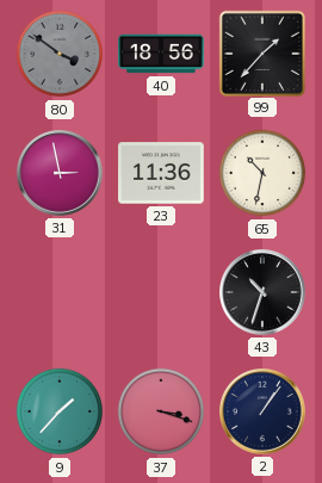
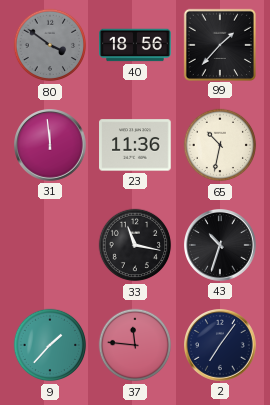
31: 2:58 -> 11:59 (51, 146)
33: none -> 11:17 (135, 245)
37: 3:18 -> 11:46 (135, 345)
2: 1:06 -> 7:06 (221, 346)
